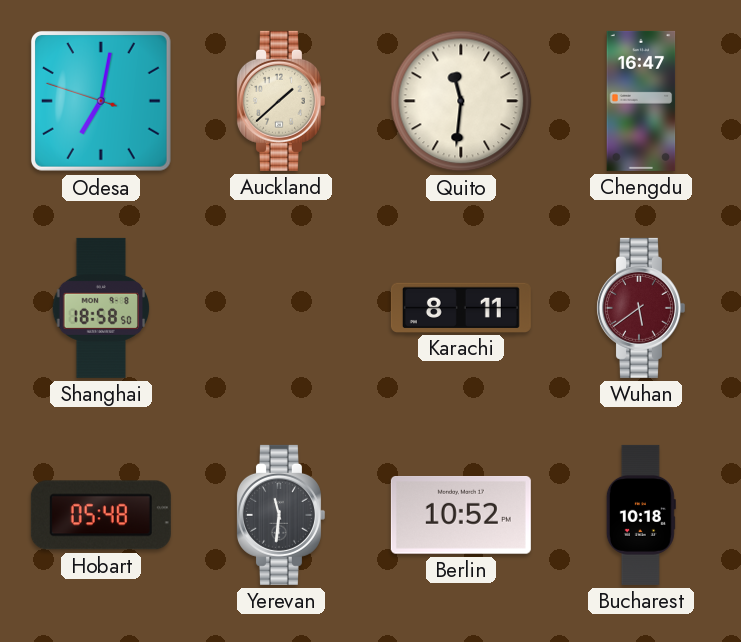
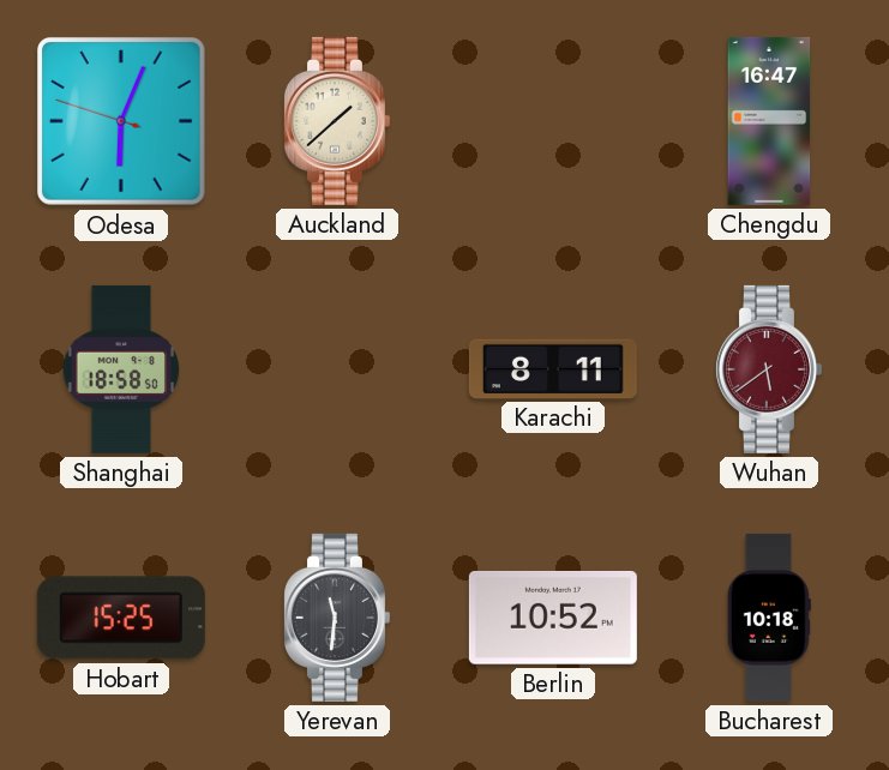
Odesa: 7:01 -> 6:03 (121, 121)
Quito: 11:31 -> none (461, 101)
Hobart: 05:48 -> 15:25 (121, 618)
